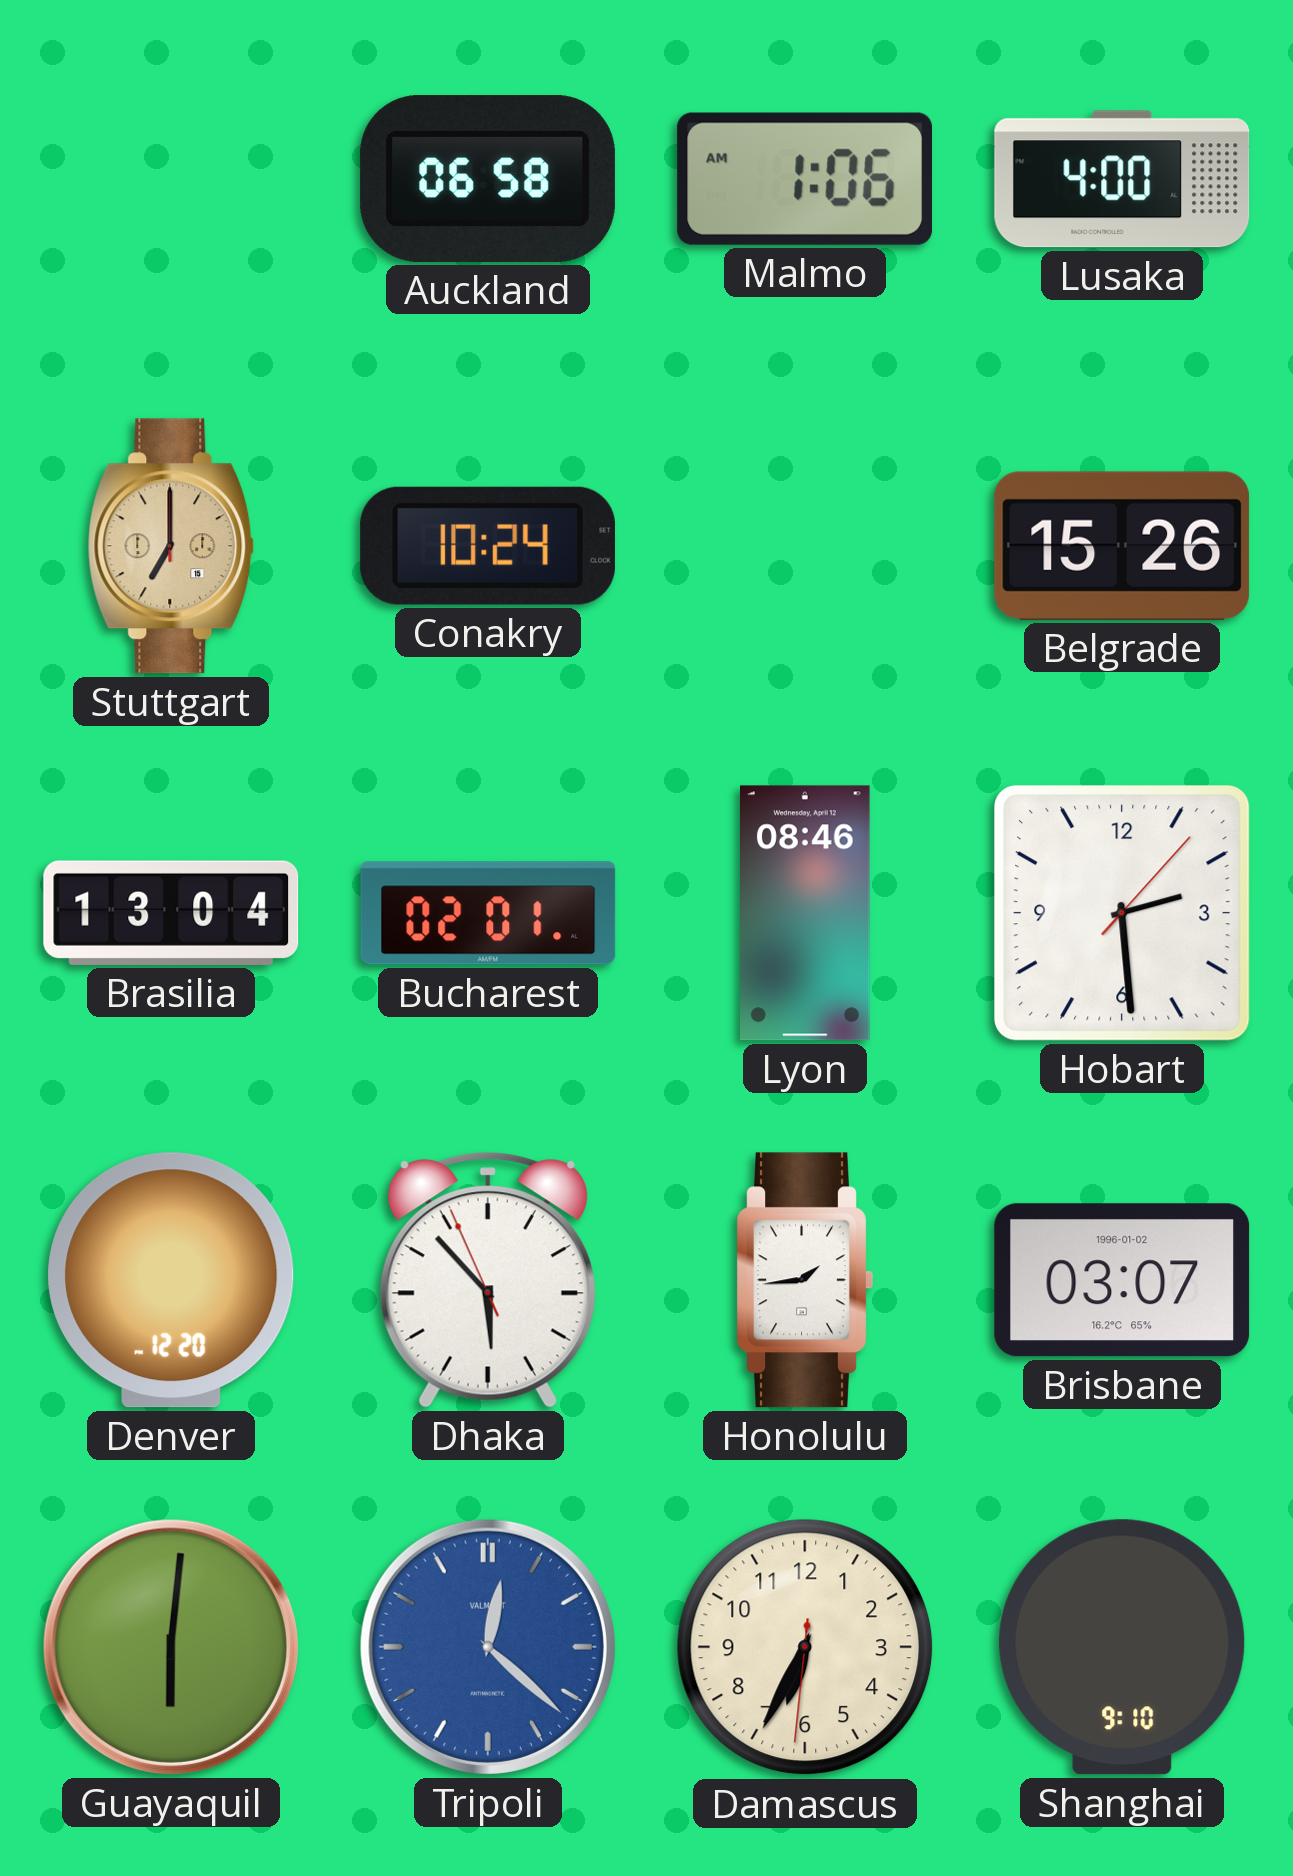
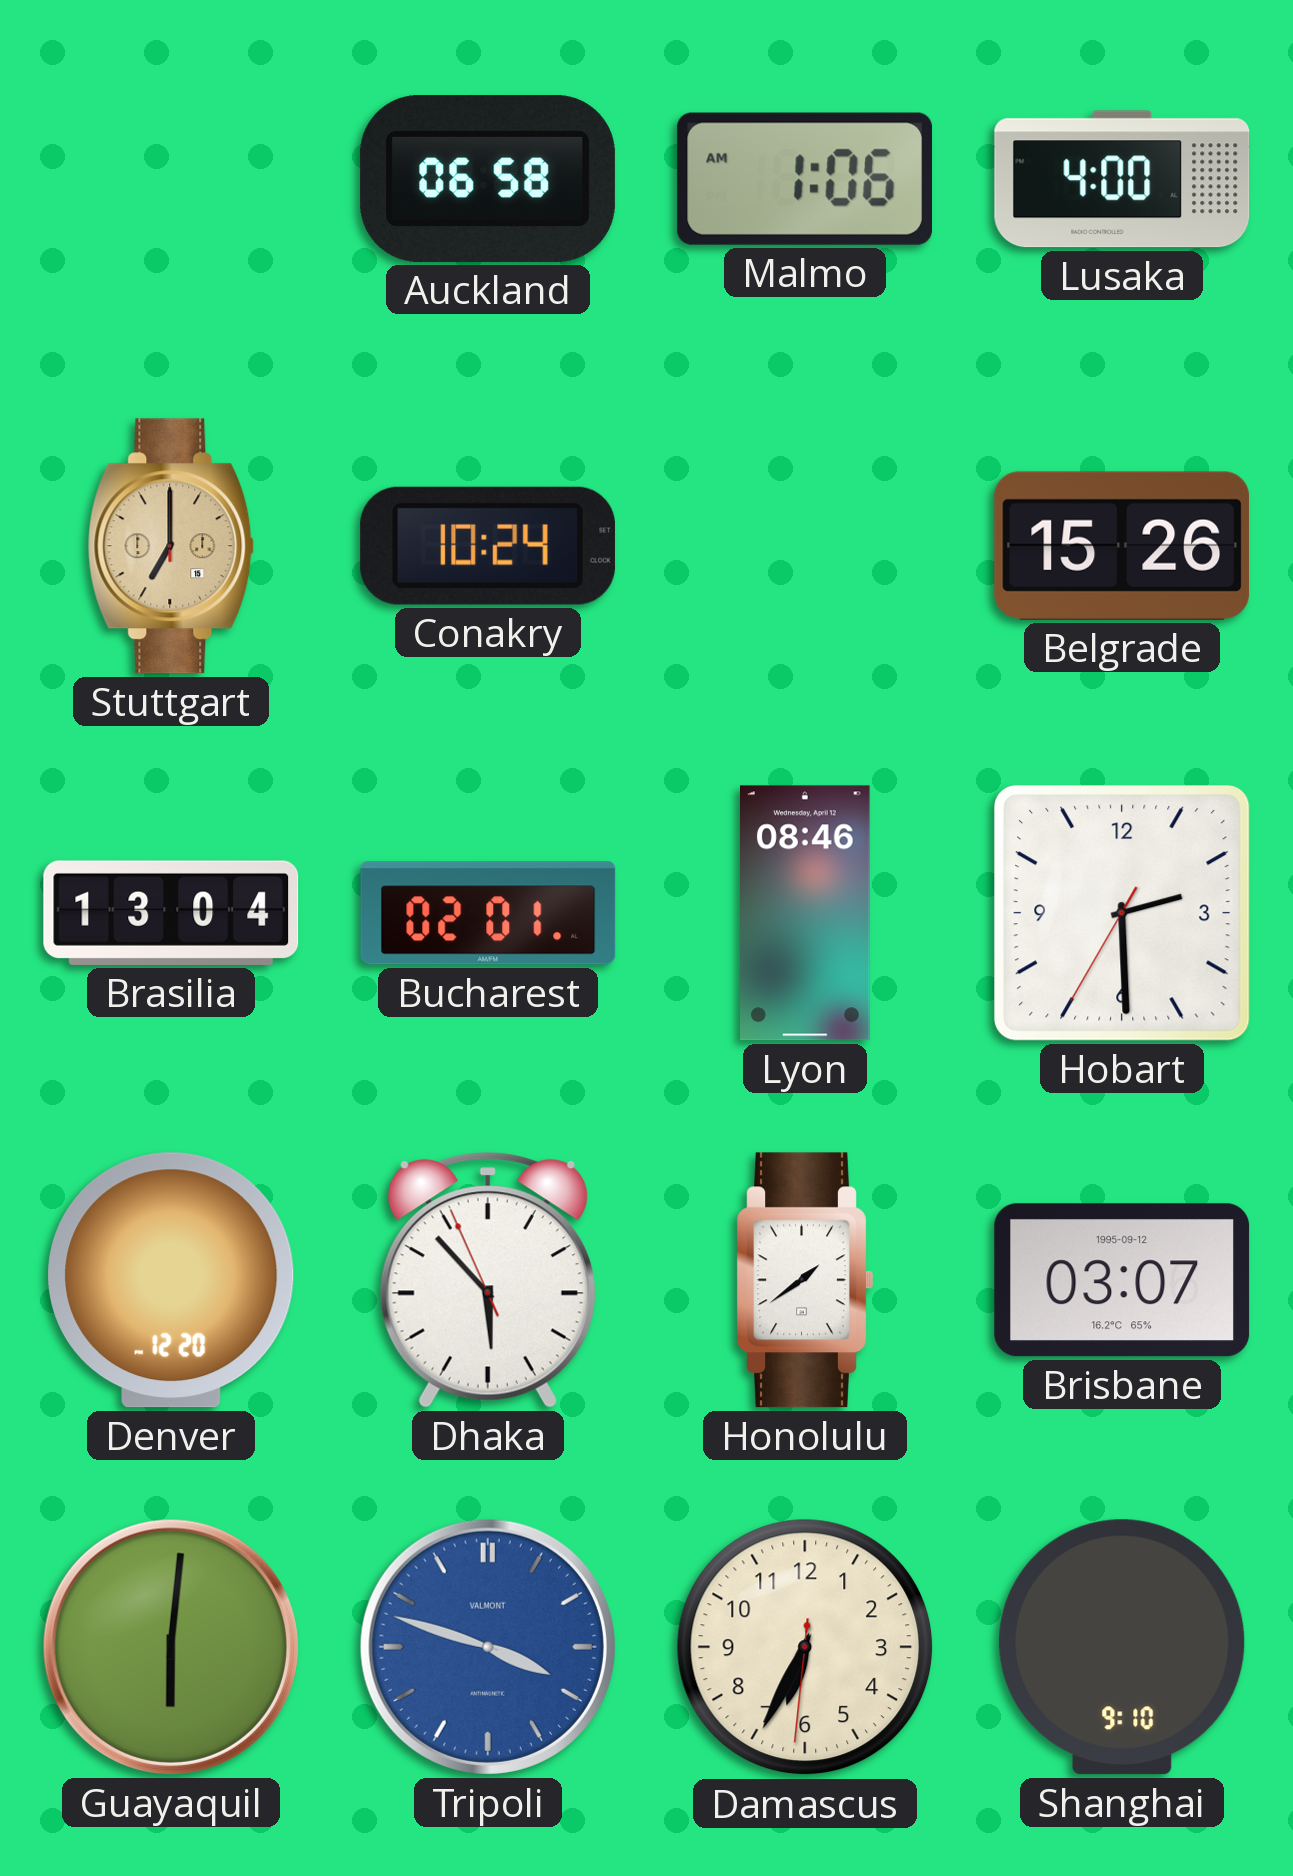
Hobart: 2:29:07 -> 2:29:35 (1123, 914)
Honolulu: 1:44 -> 1:39 (805, 1280)
Brisbane date: 1996-01-02 -> 1995-09-12 (1122, 1280)
Tripoli: 12:22 -> 3:48 (488, 1647)
